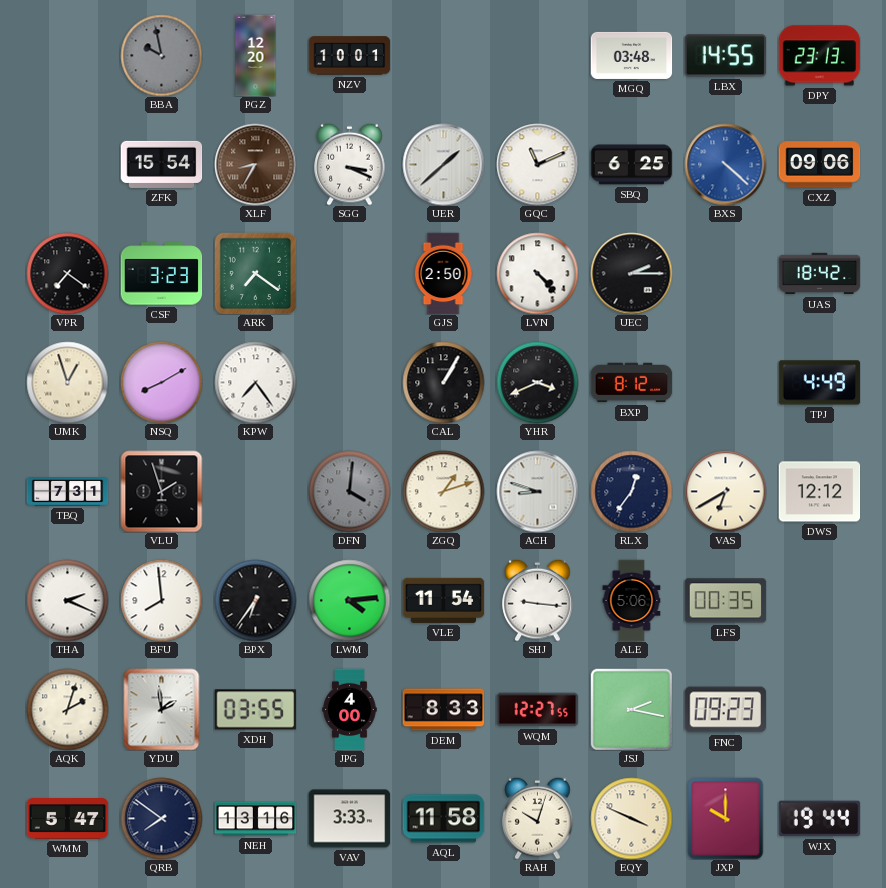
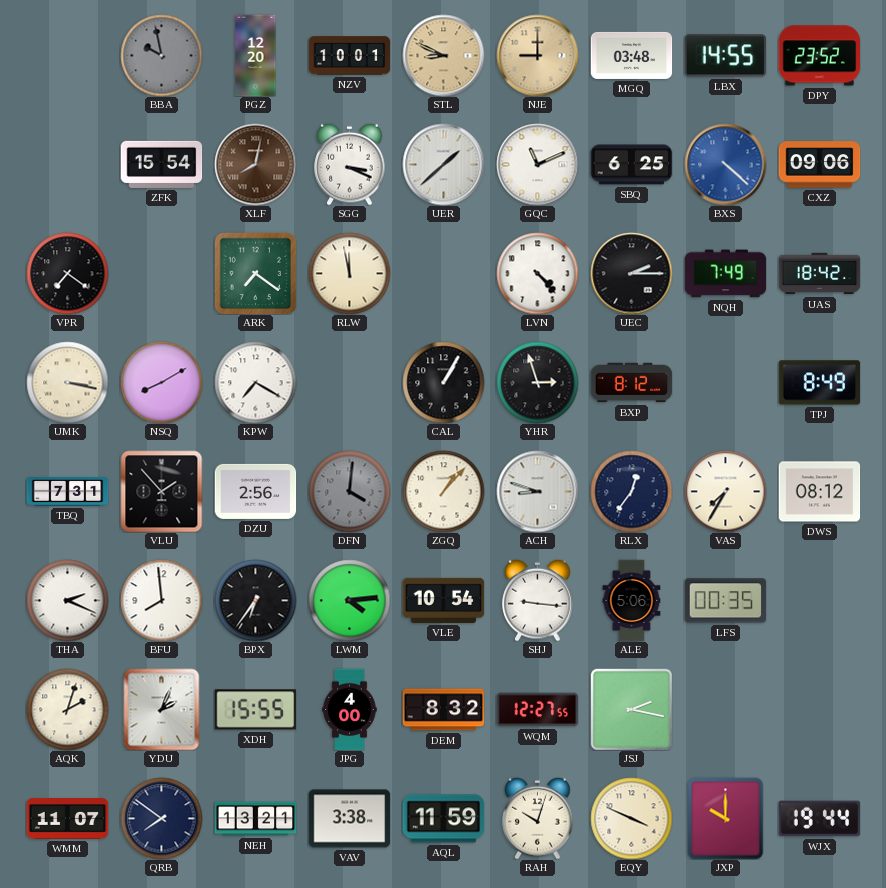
STL: none -> 8:49 (443, 55)
NJE: none -> 9:00 (537, 55)
DPY: 23:13 -> 23:52 (819, 56)
XLF: 8:35 -> 8:02 (255, 164)
CSF: 3:23 -> none (161, 274)
RLW: none -> 11:58 (349, 273)
GJS: 2:50 -> none (443, 273)
NQH: none -> 7:49 (725, 274)
UMK: 12:57 -> 3:17 (67, 382)
KPW: 7:24 -> 7:20 (255, 382)
YHR: 3:41 -> 2:57 (537, 382)
TPJ: 4:49 -> 8:49 (819, 383)
VLU: 1:57 -> 1:53 (161, 491)
DZU: none -> 2:56 (255, 491)
ZGQ: 1:12 -> 1:07 (443, 491)
VAS: 6:40 -> 7:35 (725, 491)
DWS: 12:12 -> 08:12 (819, 492)
VLE: 11:54 -> 10:54 (443, 600)
YDU: 1:59 -> 2:04 (162, 709)
XDH: 03:55 -> 15:55 (255, 710)
DEM: 8:33 -> 8:32 (443, 710)
FNC: 09:23 -> none (725, 710)
WMM: 5:47 -> 11:07 (67, 819)
NEH: 13:16 -> 13:21 (255, 819)
VAV: 3:33 -> 3:38 (349, 819)
AQL: 11:58 -> 11:59 (443, 819)
